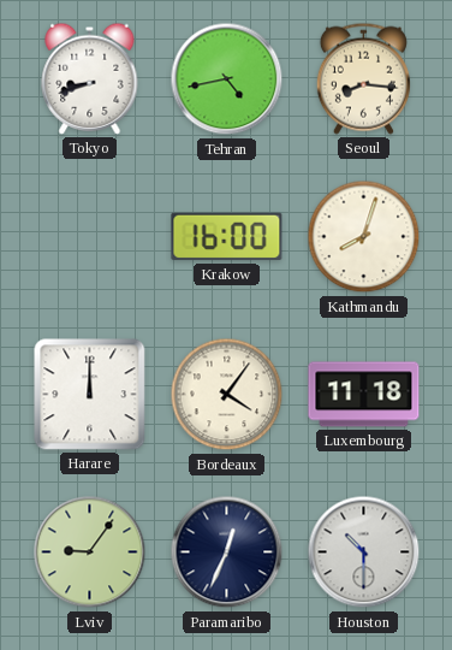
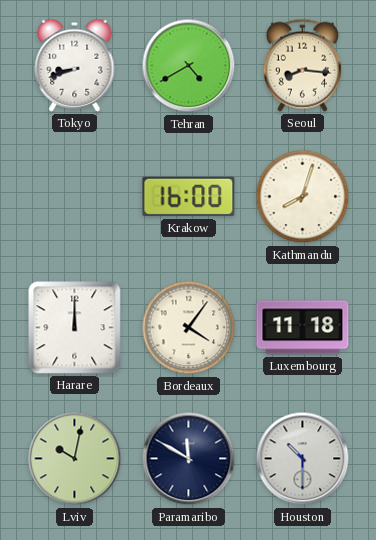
Tehran: 4:43 -> 4:40 (189, 66)
Lviv: 9:06 -> 10:02 (75, 459)
Paramaribo: 12:34 -> 11:50 (189, 459)
